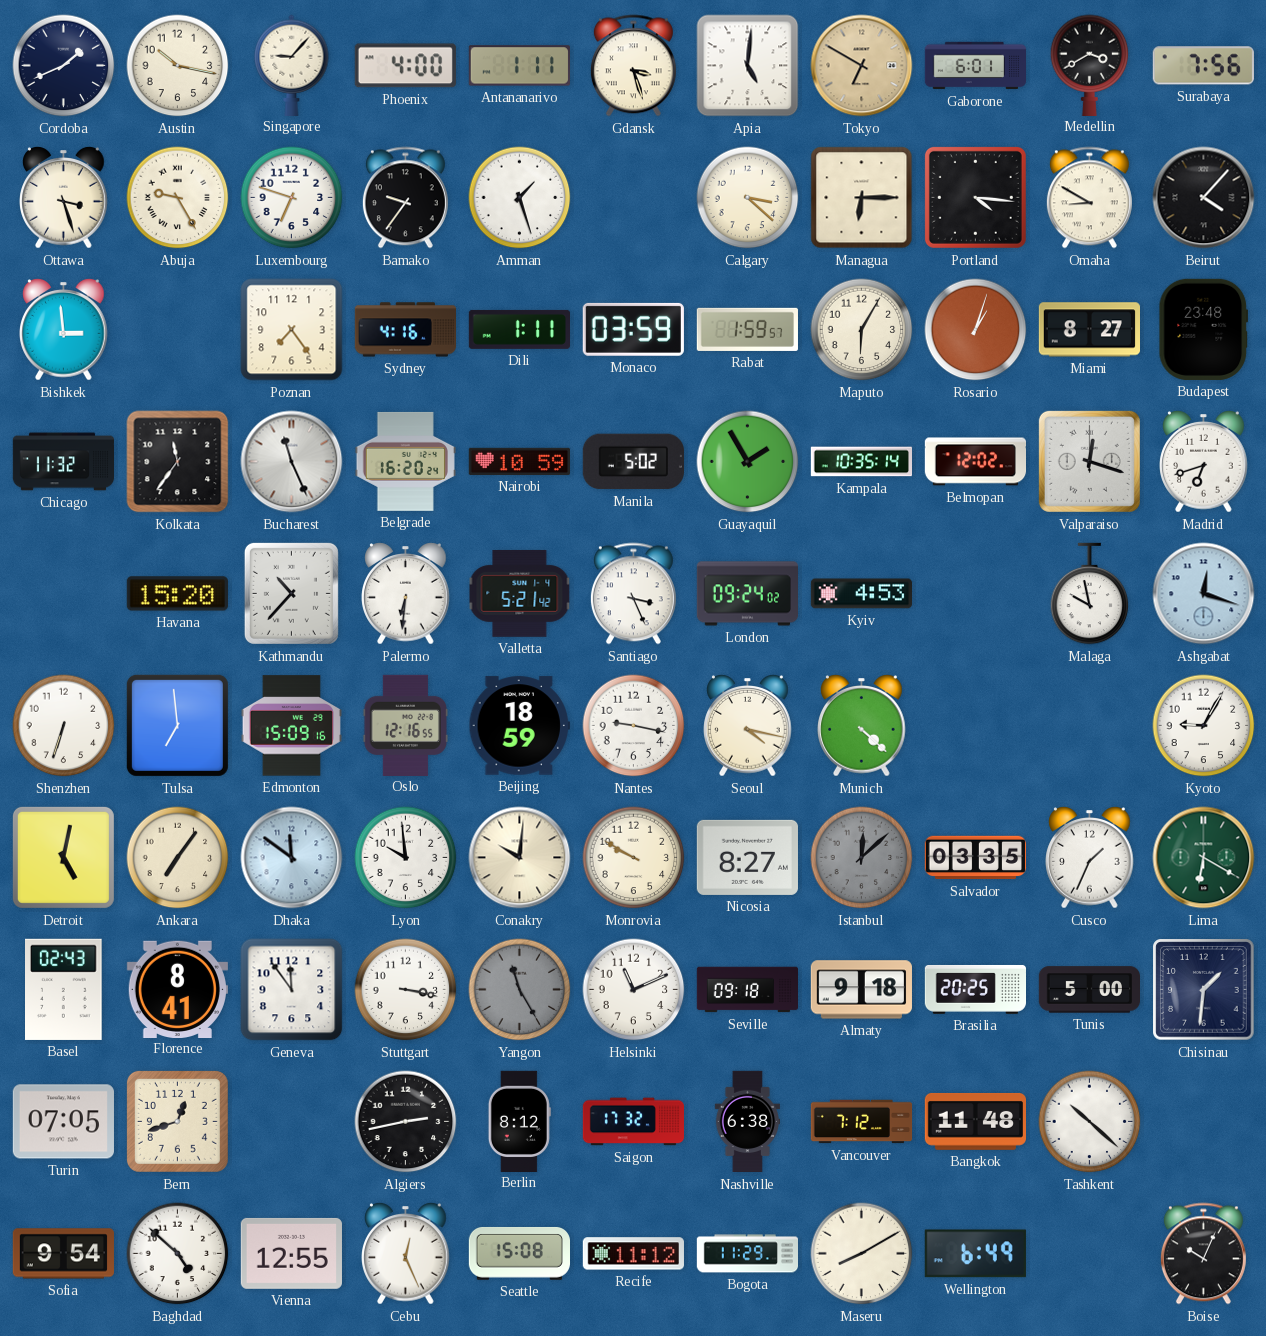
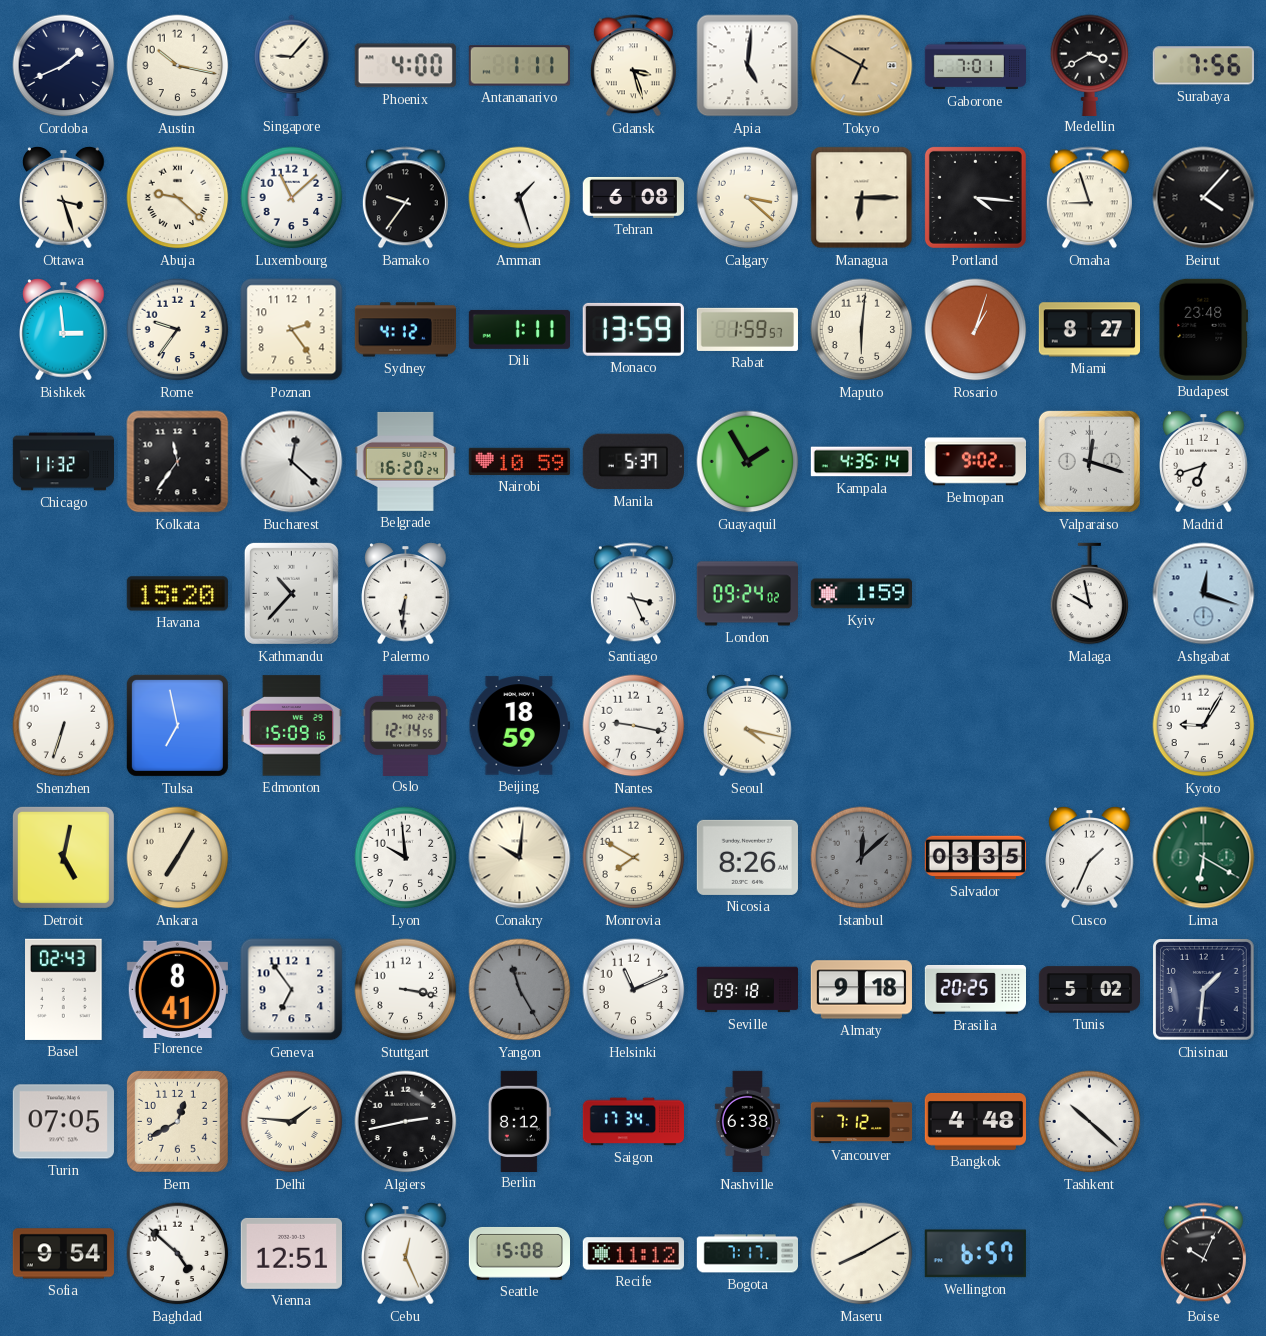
Gaborone: 6:01 -> 7:01 (976, 66)
Abuja: 9:25 -> 9:22 (178, 198)
Luxembourg: 6:48 -> 11:08 (292, 198)
Tehran: none -> 6:08 (633, 197)
Omaha: 8:50 -> 8:57 (1089, 198)
Rome: none -> 9:36 (178, 330)
Poznan: 7:24 -> 2:24 (292, 330)
Sydney: 4:16 -> 4:12 (405, 330)
Monaco: 03:59 -> 13:59 (633, 329)
Maputo: 6:05 -> 6:01 (862, 330)
Bucharest: 11:26 -> 12:22 (292, 462)
Manila: 5:02 -> 5:37 (633, 462)
Kampala: 10:35 -> 4:35 (861, 462)
Belmopan: 12:02 -> 9:02 (975, 462)
Valletta: 5:21 -> none (520, 593)
Kyiv: 4:53 -> 1:59 (861, 594)
Tulsa: 6:59 -> 6:58 (177, 725)
Oslo: 12:16 -> 12:14 (405, 725)
Munich: 4:22 -> none (862, 726)
Ankara: 7:06 -> 7:05 (178, 858)
Dhaka: 11:51 -> none (292, 858)
Monrovia: 9:50 -> 7:50 (634, 858)
Nicosia: 8:27 -> 8:26 (747, 857)
Geneva: 11:54 -> 6:54 (292, 990)
Tunis: 5:00 -> 5:02 (1089, 990)
Bern: 12:42 -> 12:40 (177, 1121)
Delhi: none -> 1:46 (292, 1122)
Saigon: 17:32 -> 17:34 (633, 1122)
Bangkok: 11:48 -> 4:48 (975, 1122)
Vienna: 12:55 -> 12:51 (291, 1253)
Bogota: 11:29 -> 7:17 (747, 1254)
Wellington: 6:49 -> 6:57 (975, 1254)
